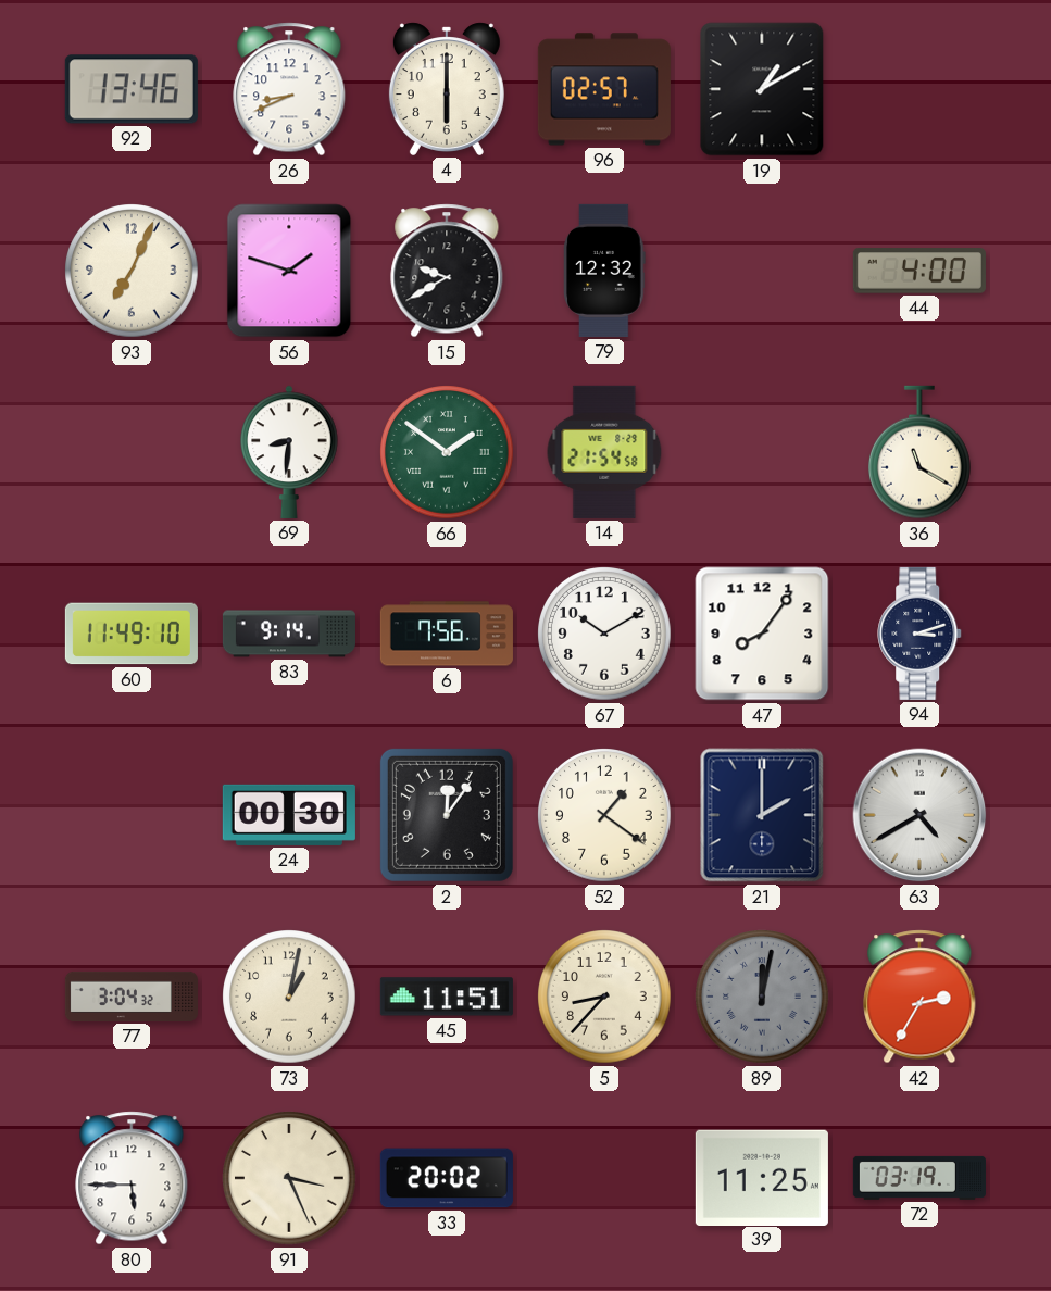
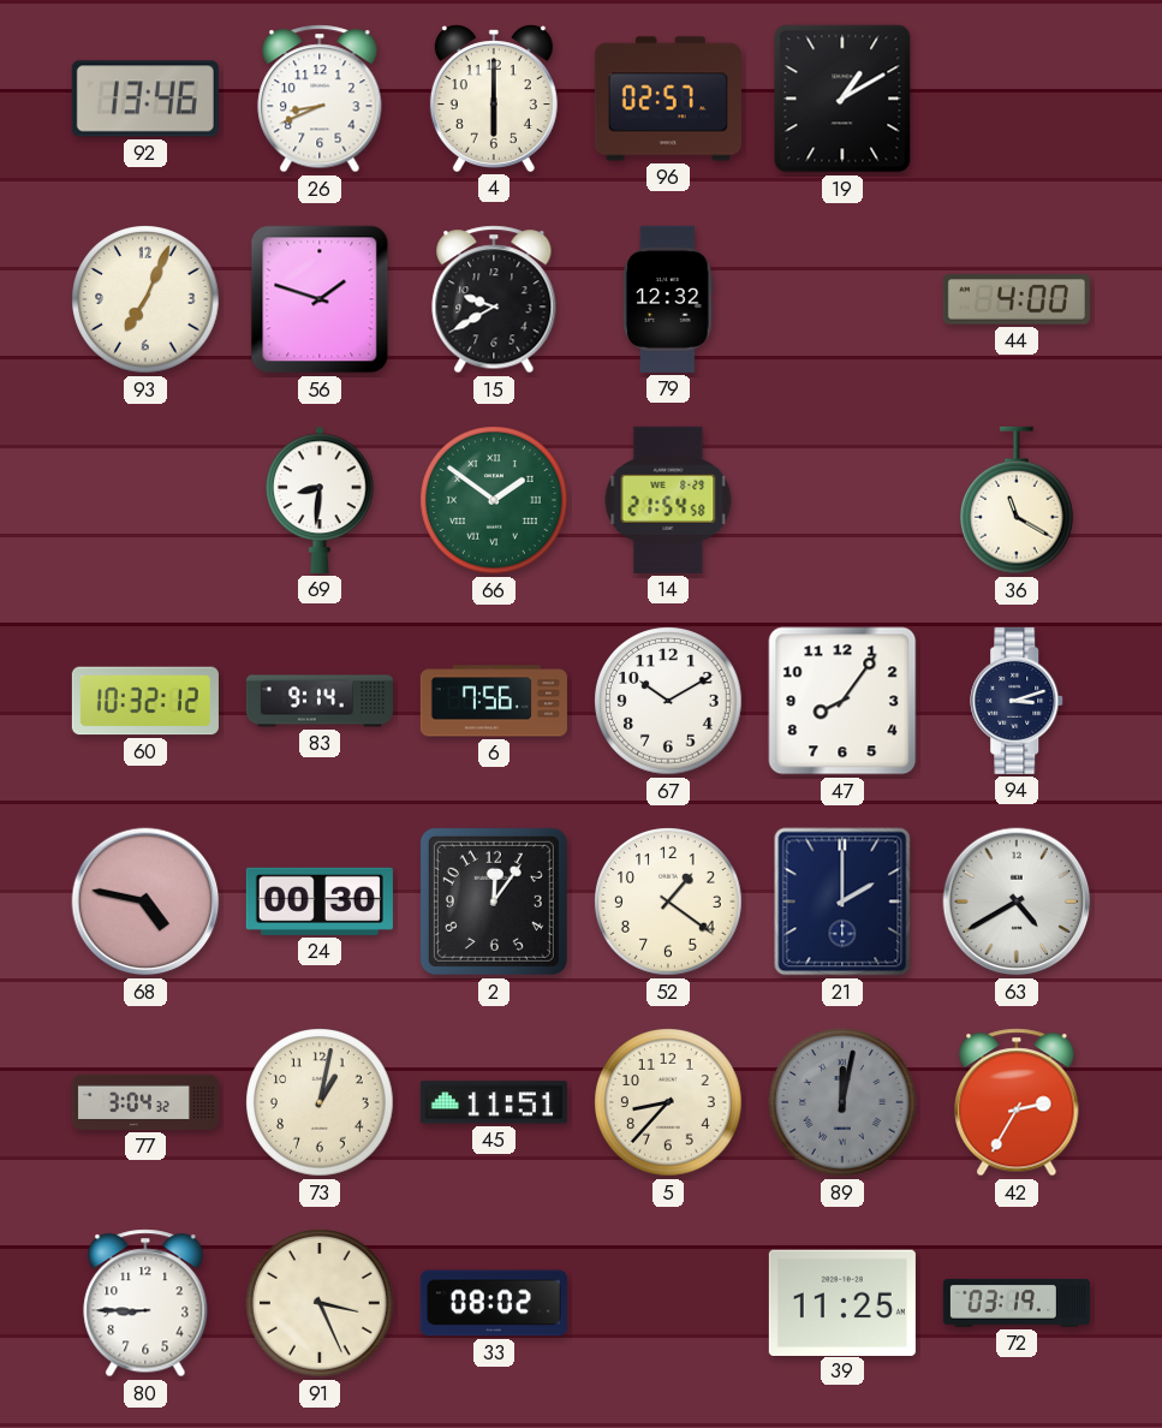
60: 11:49 -> 10:32 (145, 701)
68: none -> 4:47 (145, 902)
80: 5:45 -> 8:45 (145, 1303)
33: 20:02 -> 08:02 (494, 1303)
